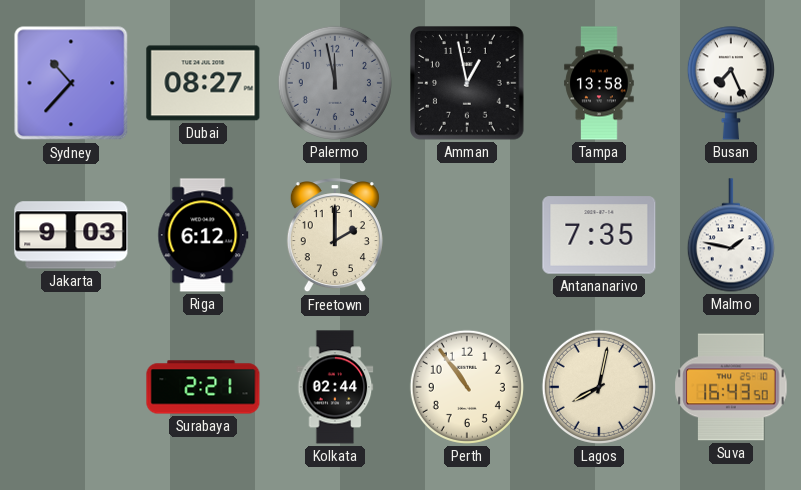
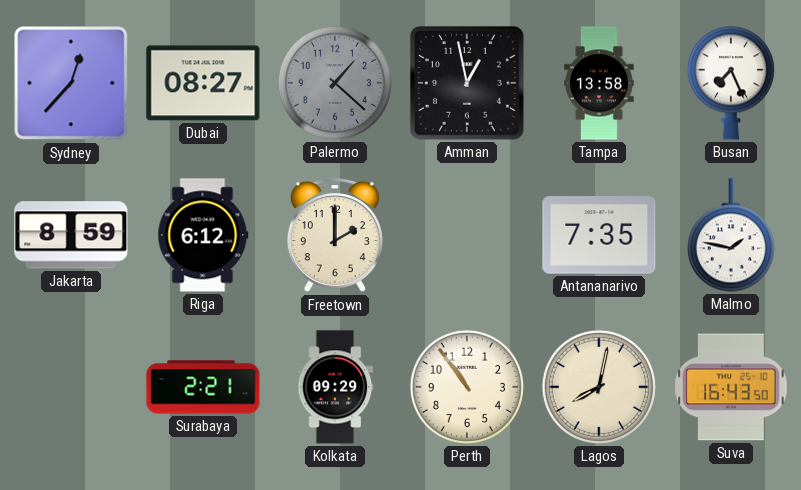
Sydney: 10:37 -> 12:37 (71, 83)
Palermo: 11:58 -> 1:22 (335, 83)
Jakarta: 9:03 -> 8:59 (71, 235)
Kolkata: 02:44 -> 09:29 (335, 387)
